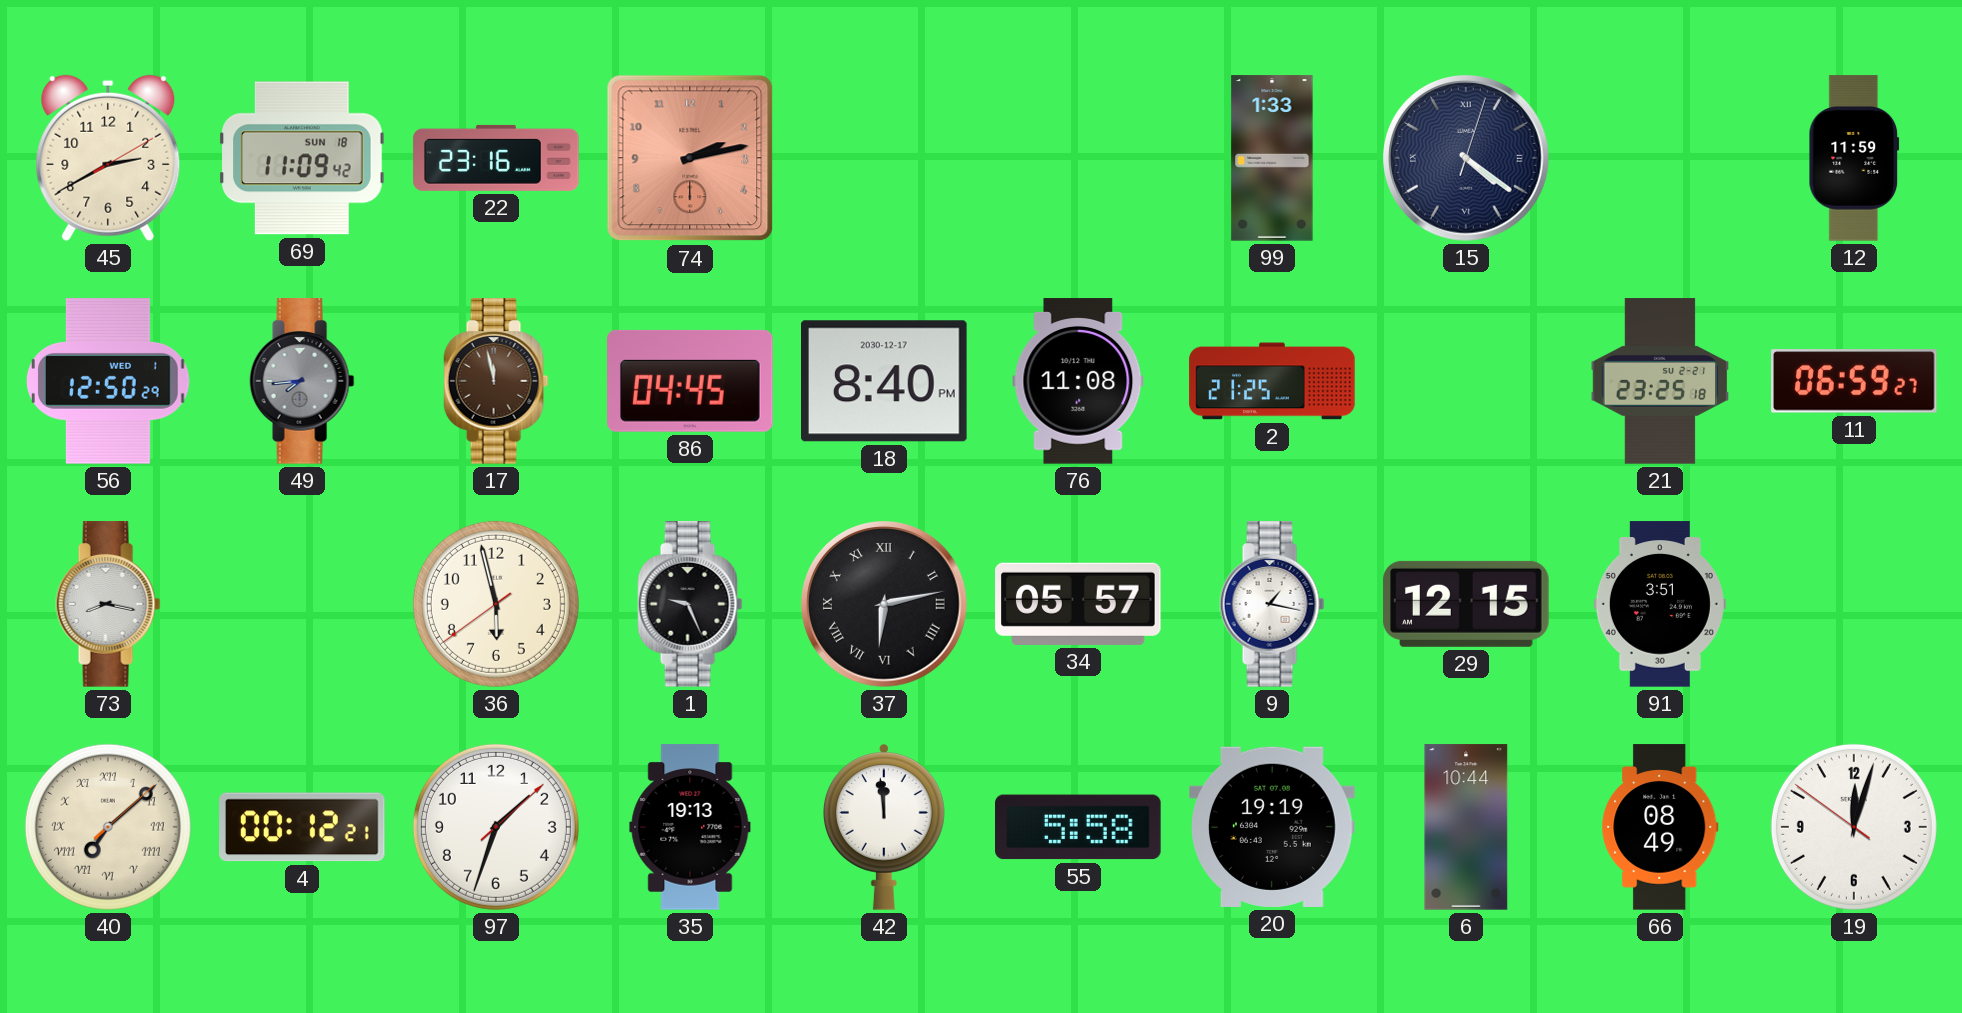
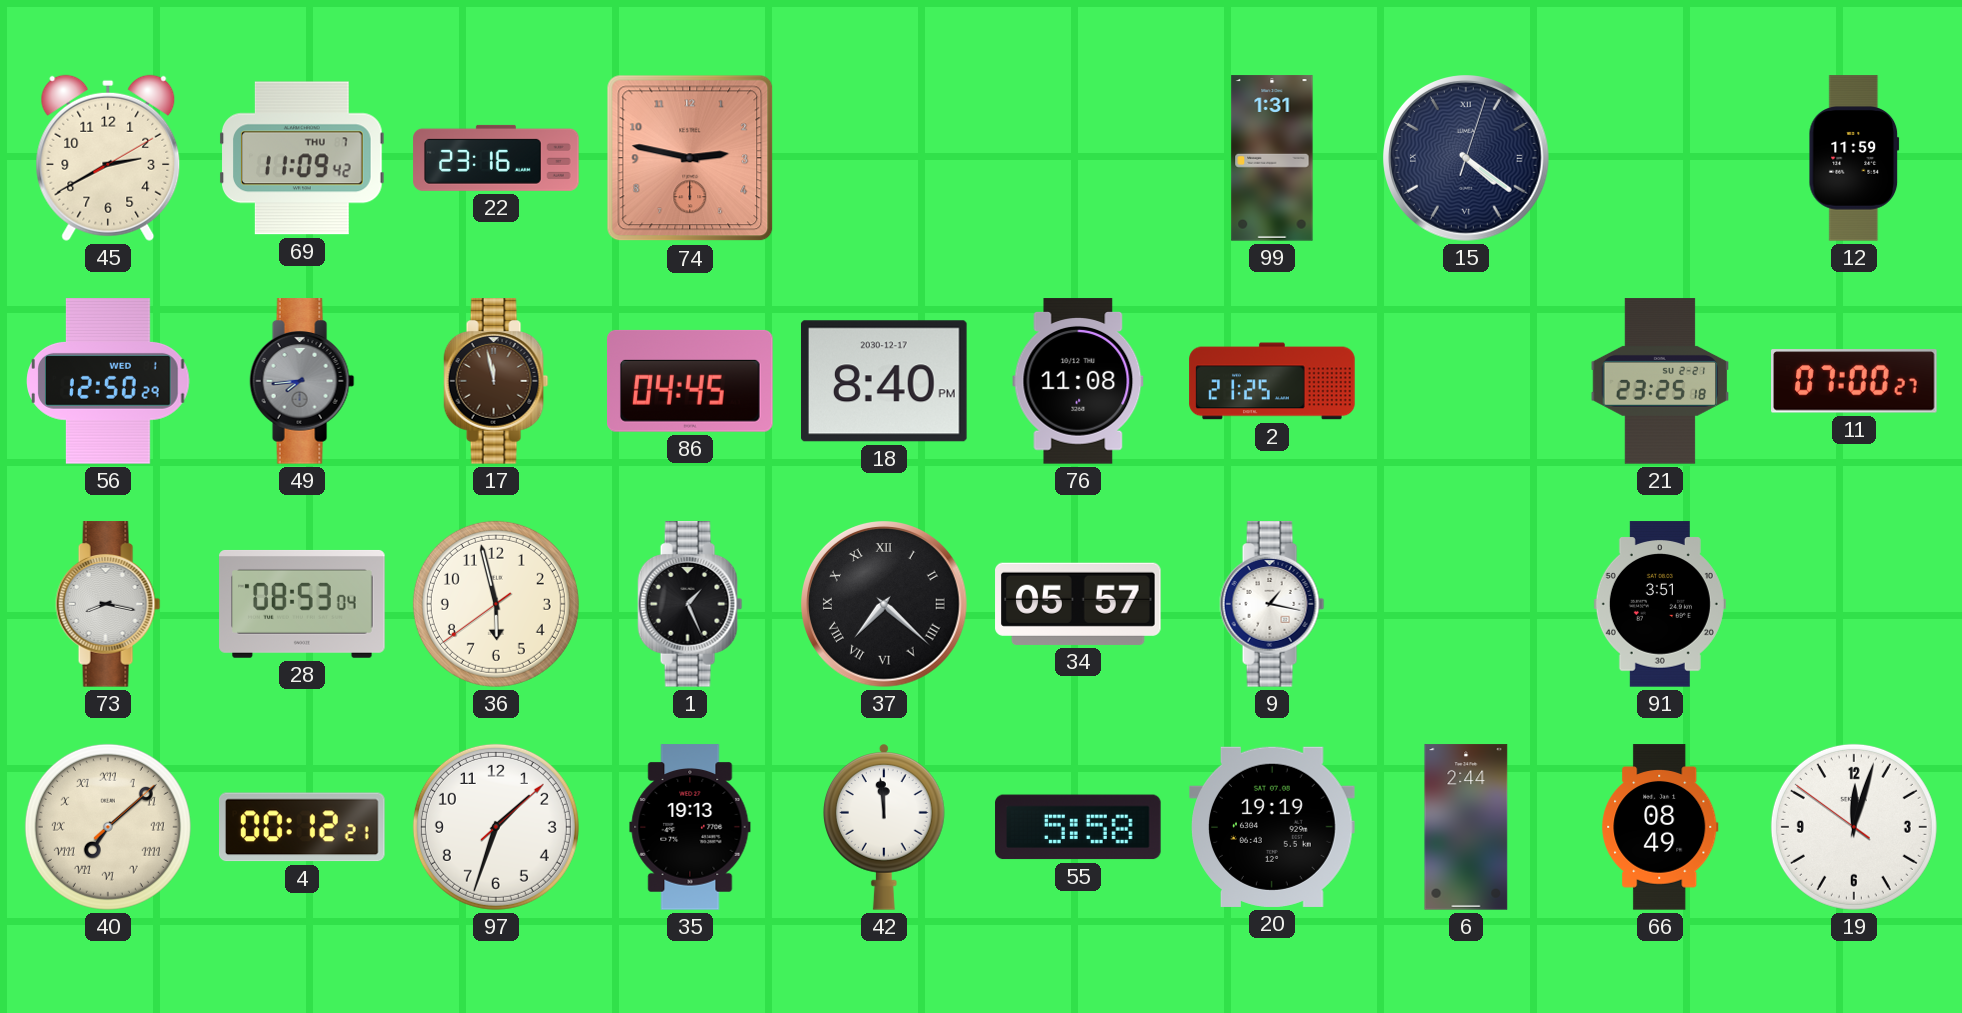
69 date: SUN 18 -> THU 7 (302, 158)
74: 2:13 -> 2:47 (690, 158)
99: 1:33 -> 1:31 (1272, 158)
11: 06:59 -> 07:00 (1854, 381)
28: none -> 08:53 (302, 604)
1: 9:26 -> 1:26 (690, 604)
37: 6:13 -> 7:22 (885, 605)
29: 12:15 -> none (1466, 604)
6: 10:44 -> 2:44 (1466, 827)
